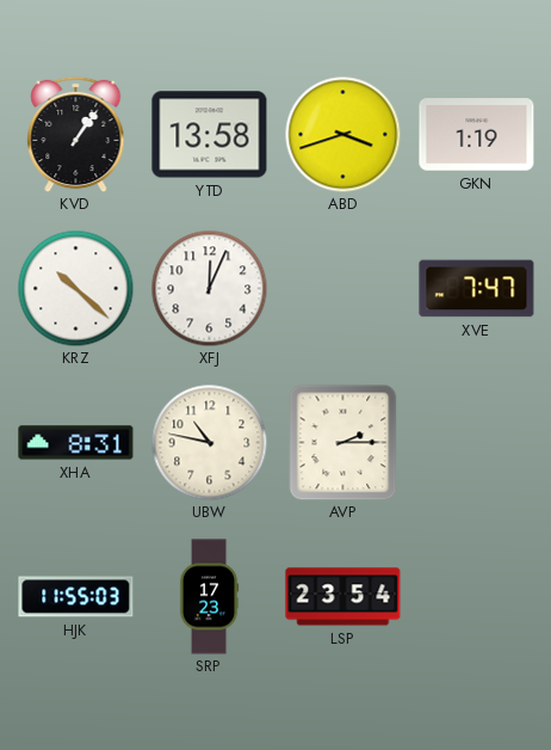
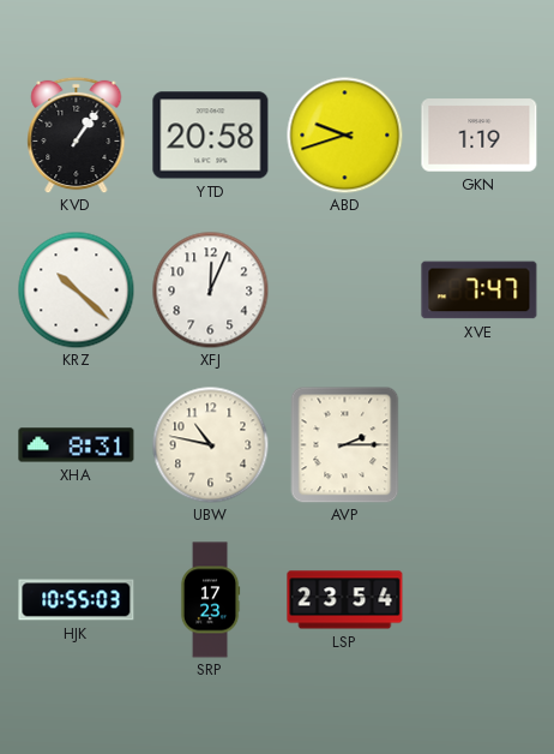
YTD: 13:58 -> 20:58 (211, 136)
ABD: 3:42 -> 9:42 (344, 134)
HJK: 11:55 -> 10:55 (77, 600)
